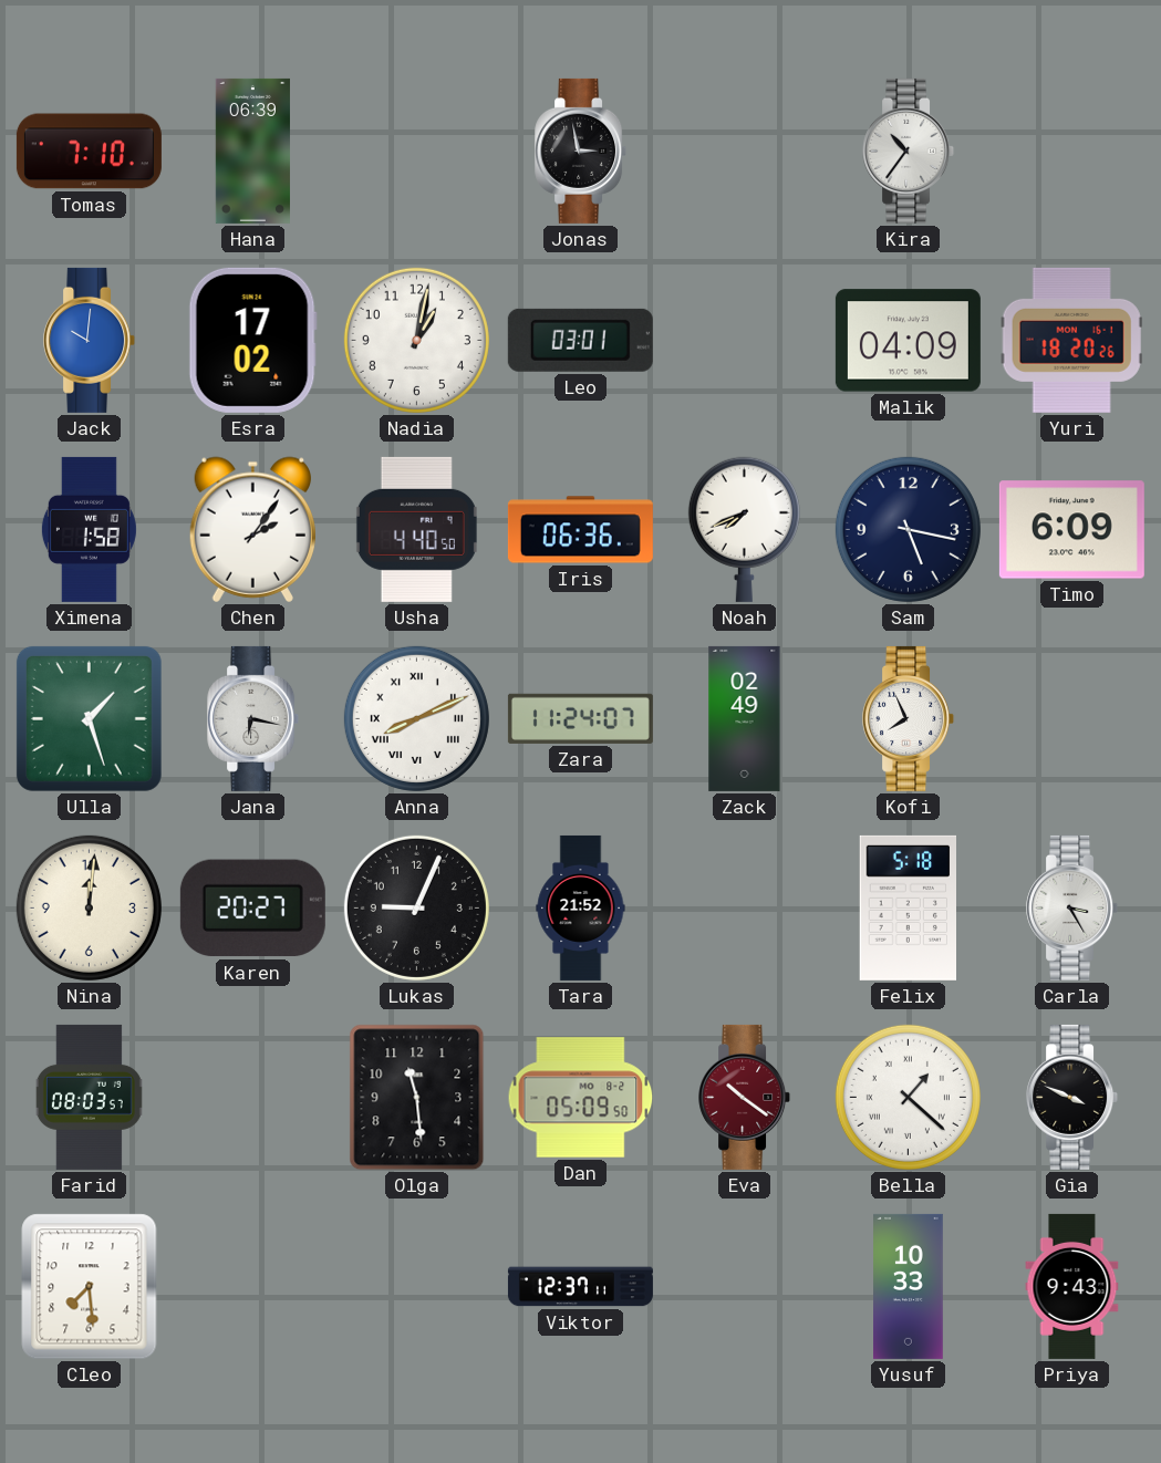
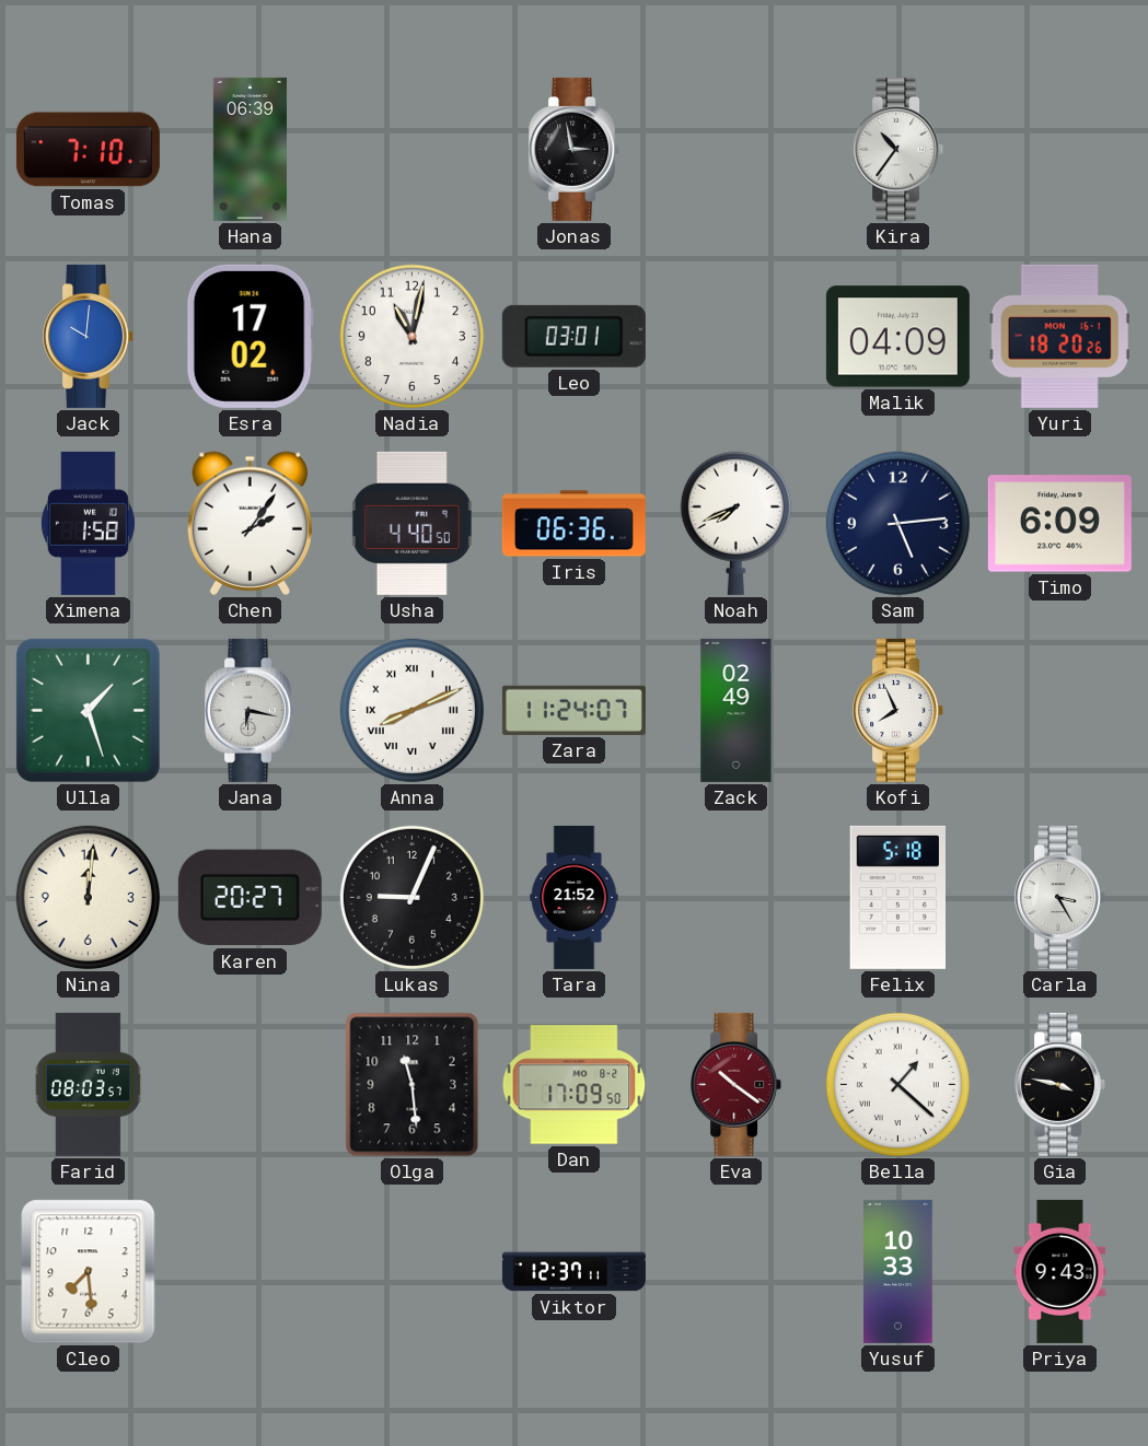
Nadia: 1:02 -> 11:02 (411, 336)
Sam: 5:17 -> 5:14 (897, 523)
Dan: 05:09 -> 17:09 (575, 1085)
Gia: 3:49 -> 3:47 (1060, 1084)
